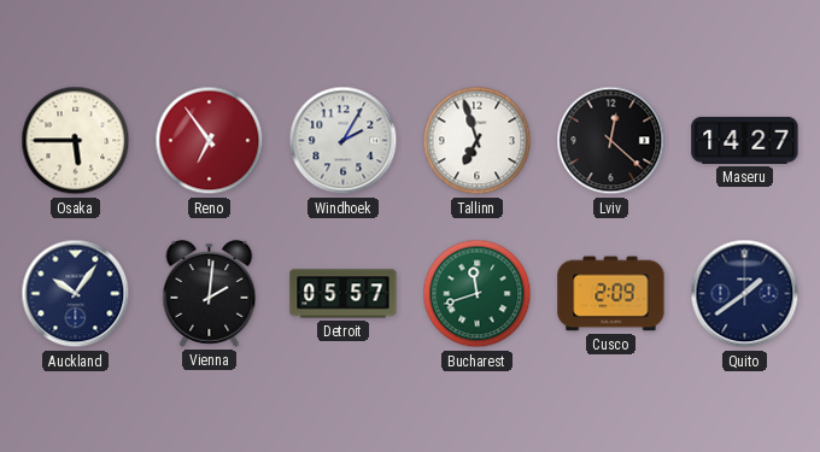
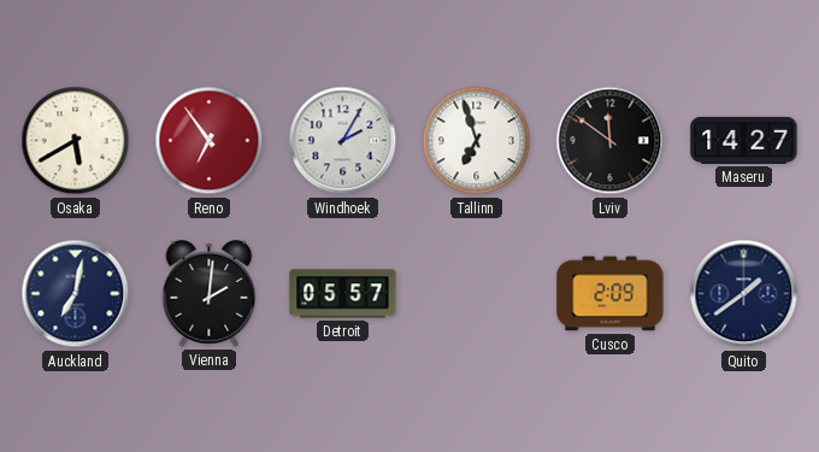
Osaka: 5:45 -> 5:40 (76, 141)
Lviv: 12:22 -> 11:51 (611, 141)
Auckland: 10:06 -> 7:02 (76, 294)
Bucharest: 11:42 -> none (478, 294)
